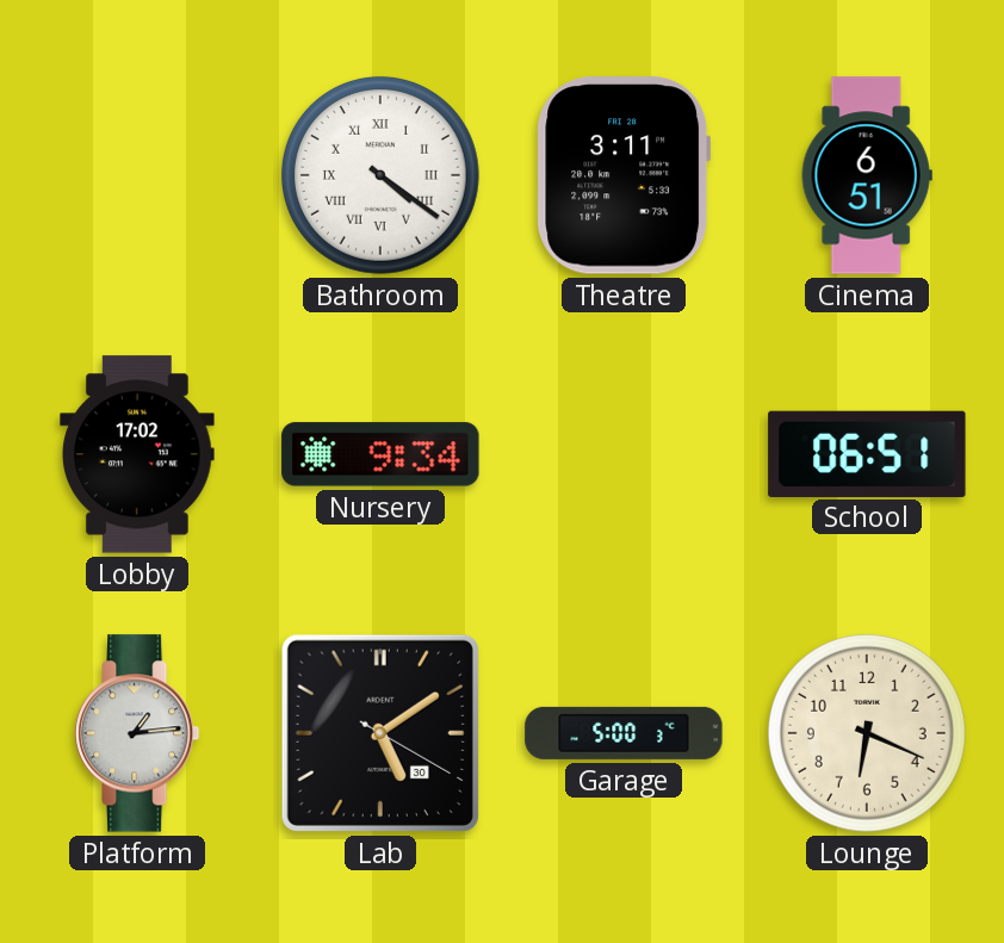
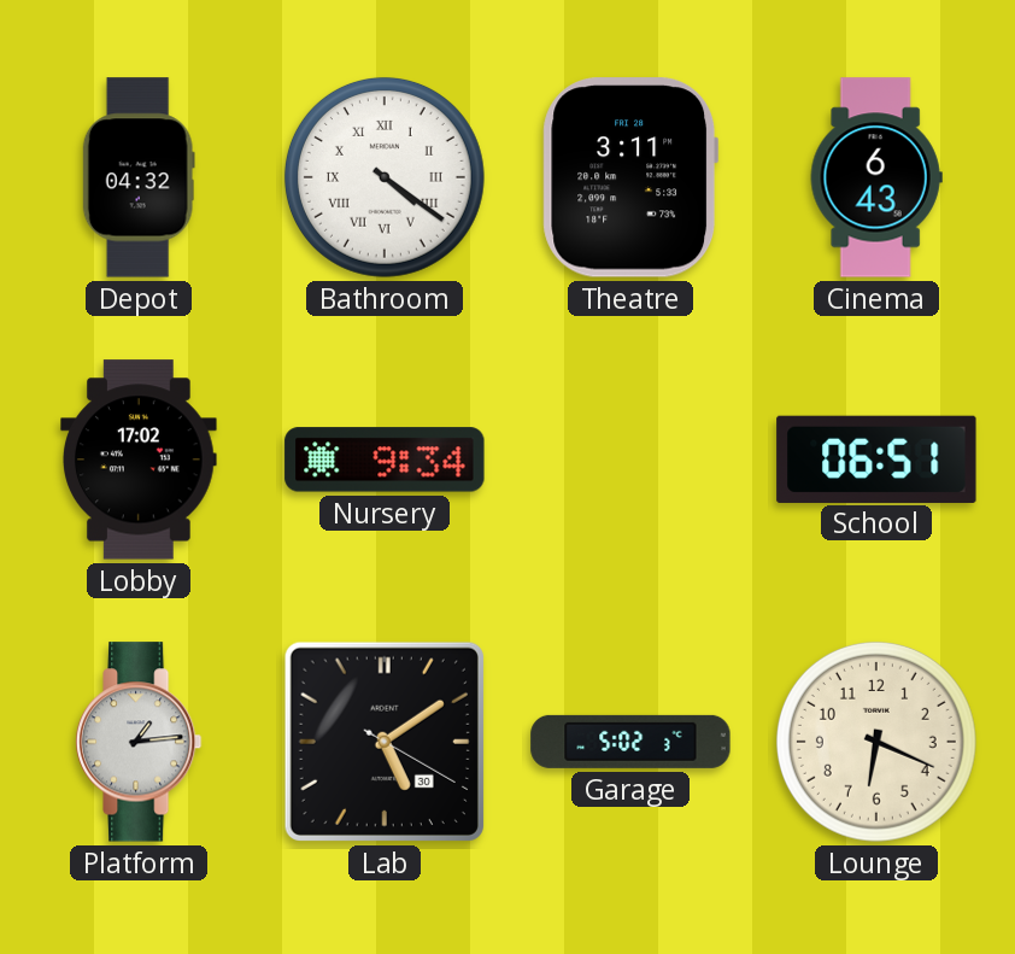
Depot: none -> 04:32 (139, 177)
Cinema: 6:51 -> 6:43 (876, 177)
Garage: 5:00 -> 5:02 (630, 742)
